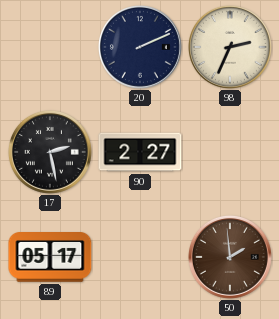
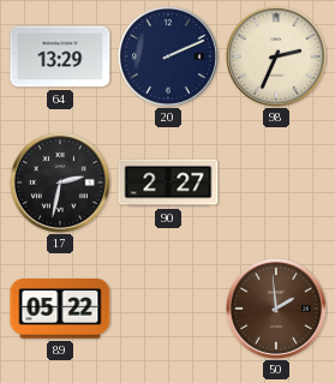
64: none -> 13:29 (60, 56)
17: 2:28 -> 2:32 (60, 182)
89: 05:17 -> 05:22 (60, 310)
